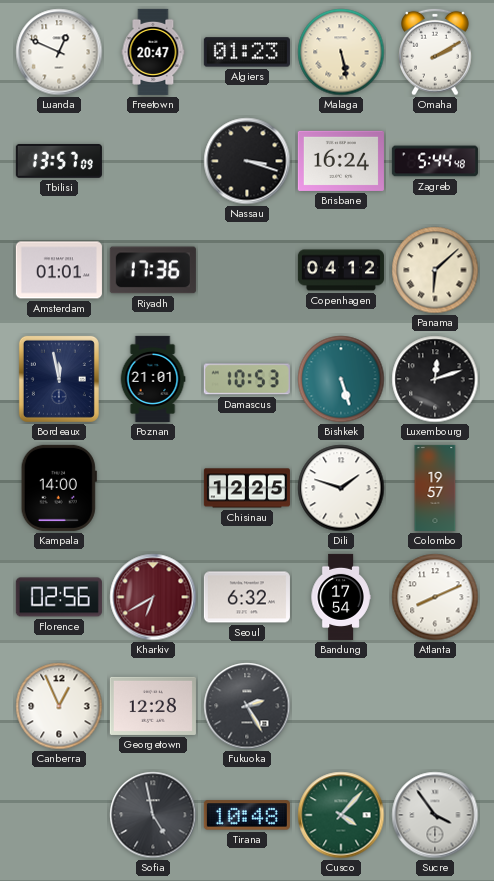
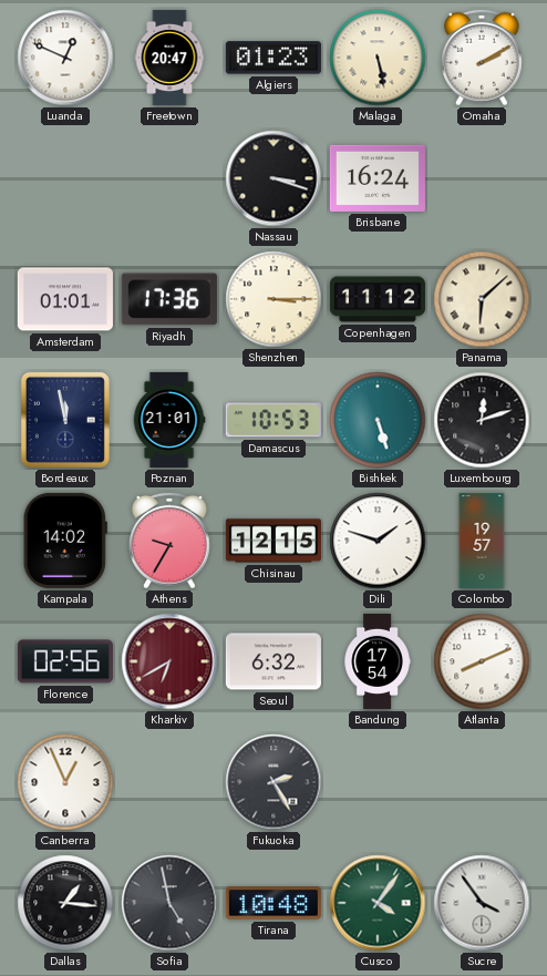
Tbilisi: 13:57 -> none (59, 161)
Zagreb: 5:44 -> none (435, 161)
Shenzhen: none -> 3:15 (273, 299)
Copenhagen: 04:12 -> 11:12 (378, 299)
Kampala: 14:00 -> 14:02 (65, 541)
Athens: none -> 9:35 (169, 541)
Chisinau: 12:25 -> 12:15 (273, 541)
Georgetown: 12:28 -> none (153, 706)
Dallas: none -> 1:16 (65, 903)
Cusco: 4:07 -> 4:06 (378, 903)
